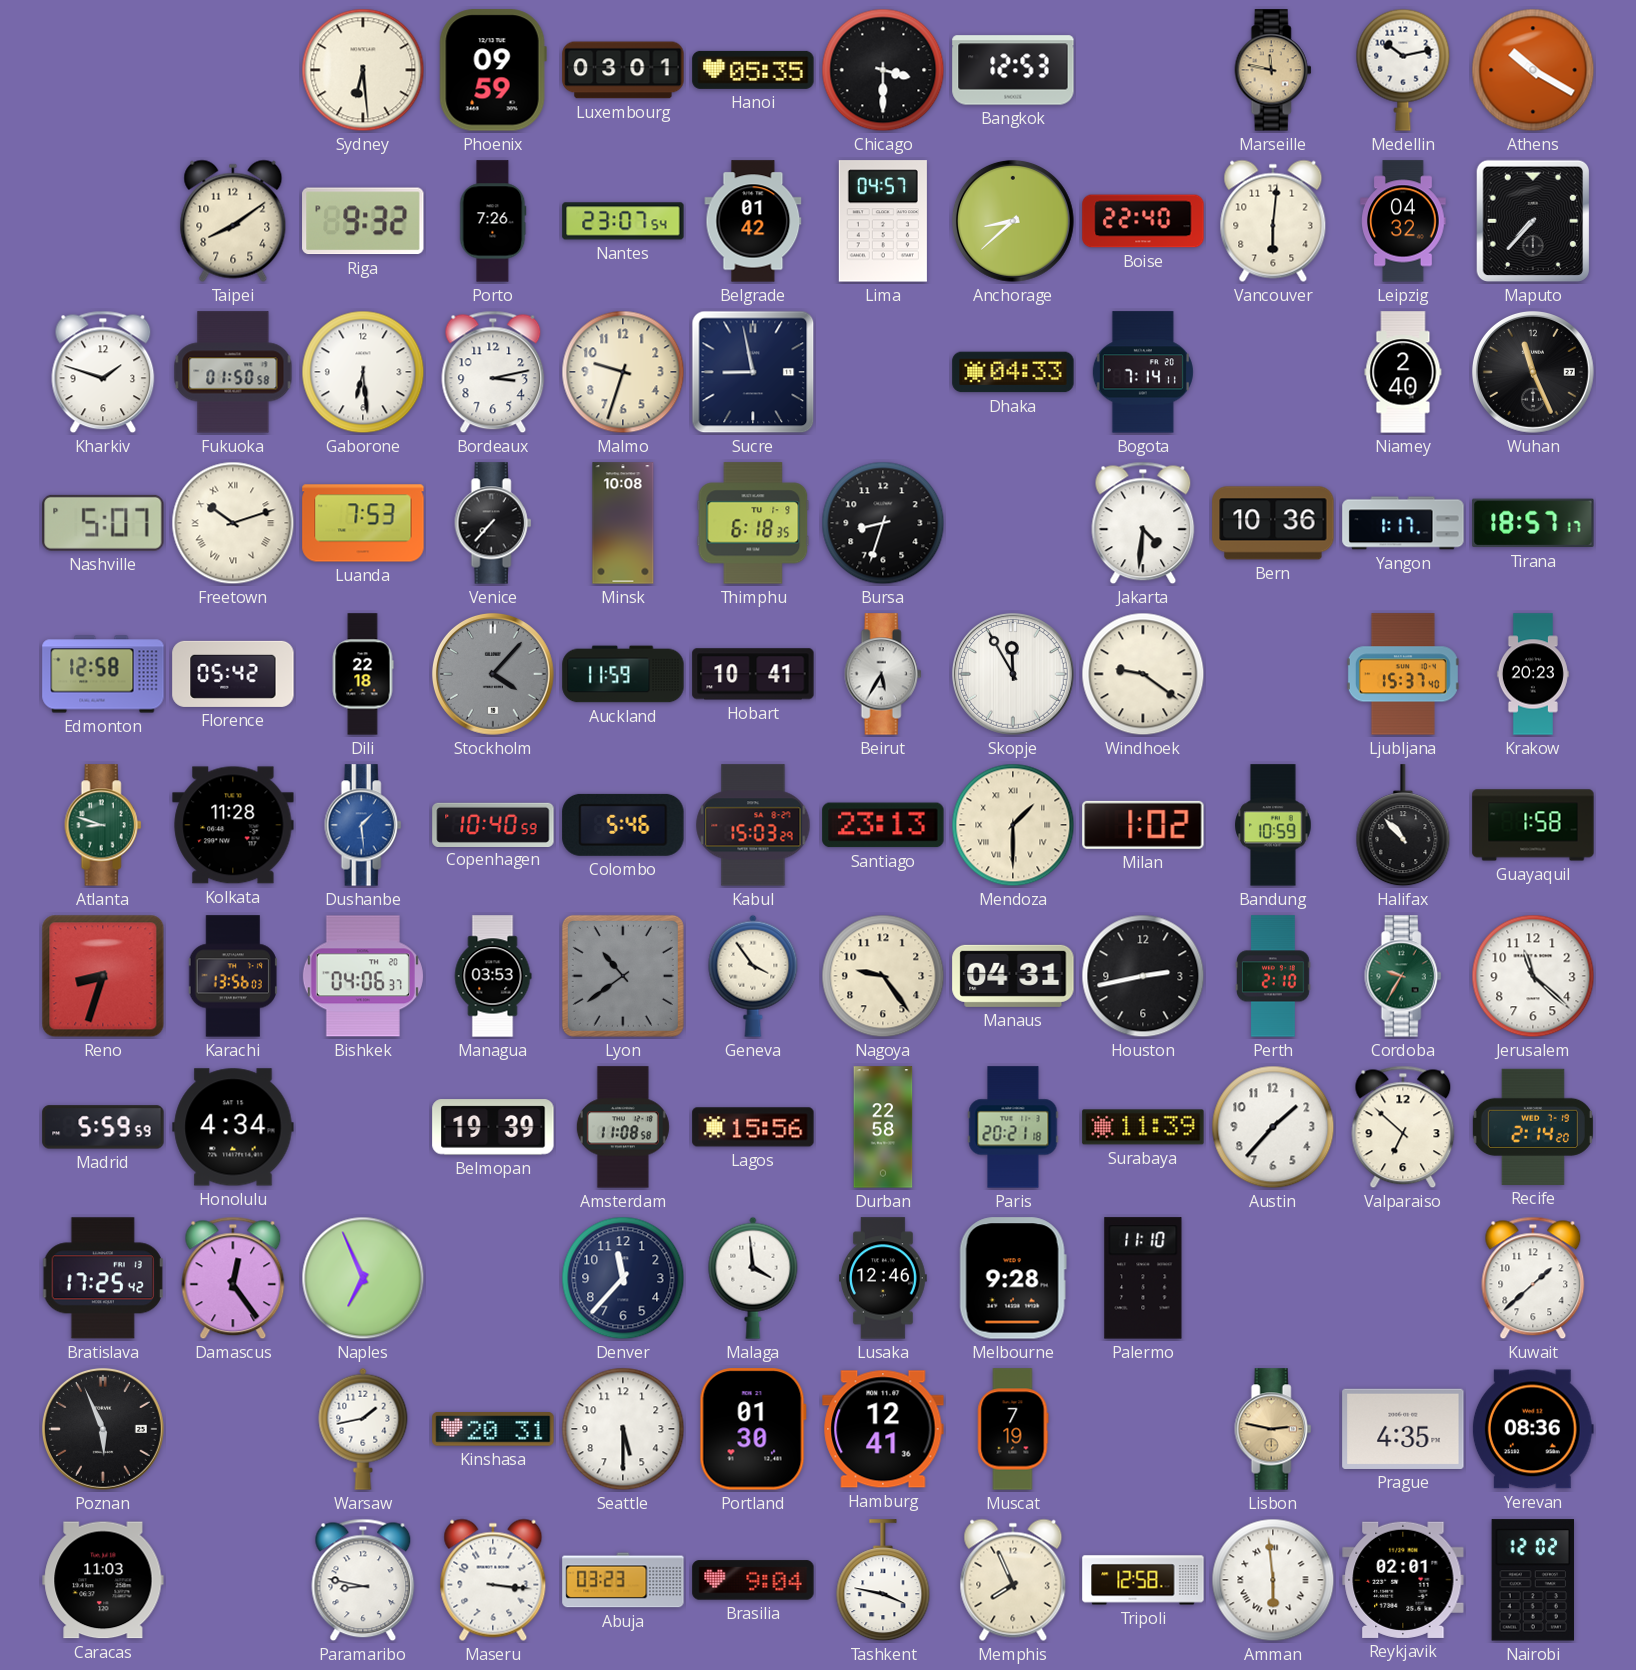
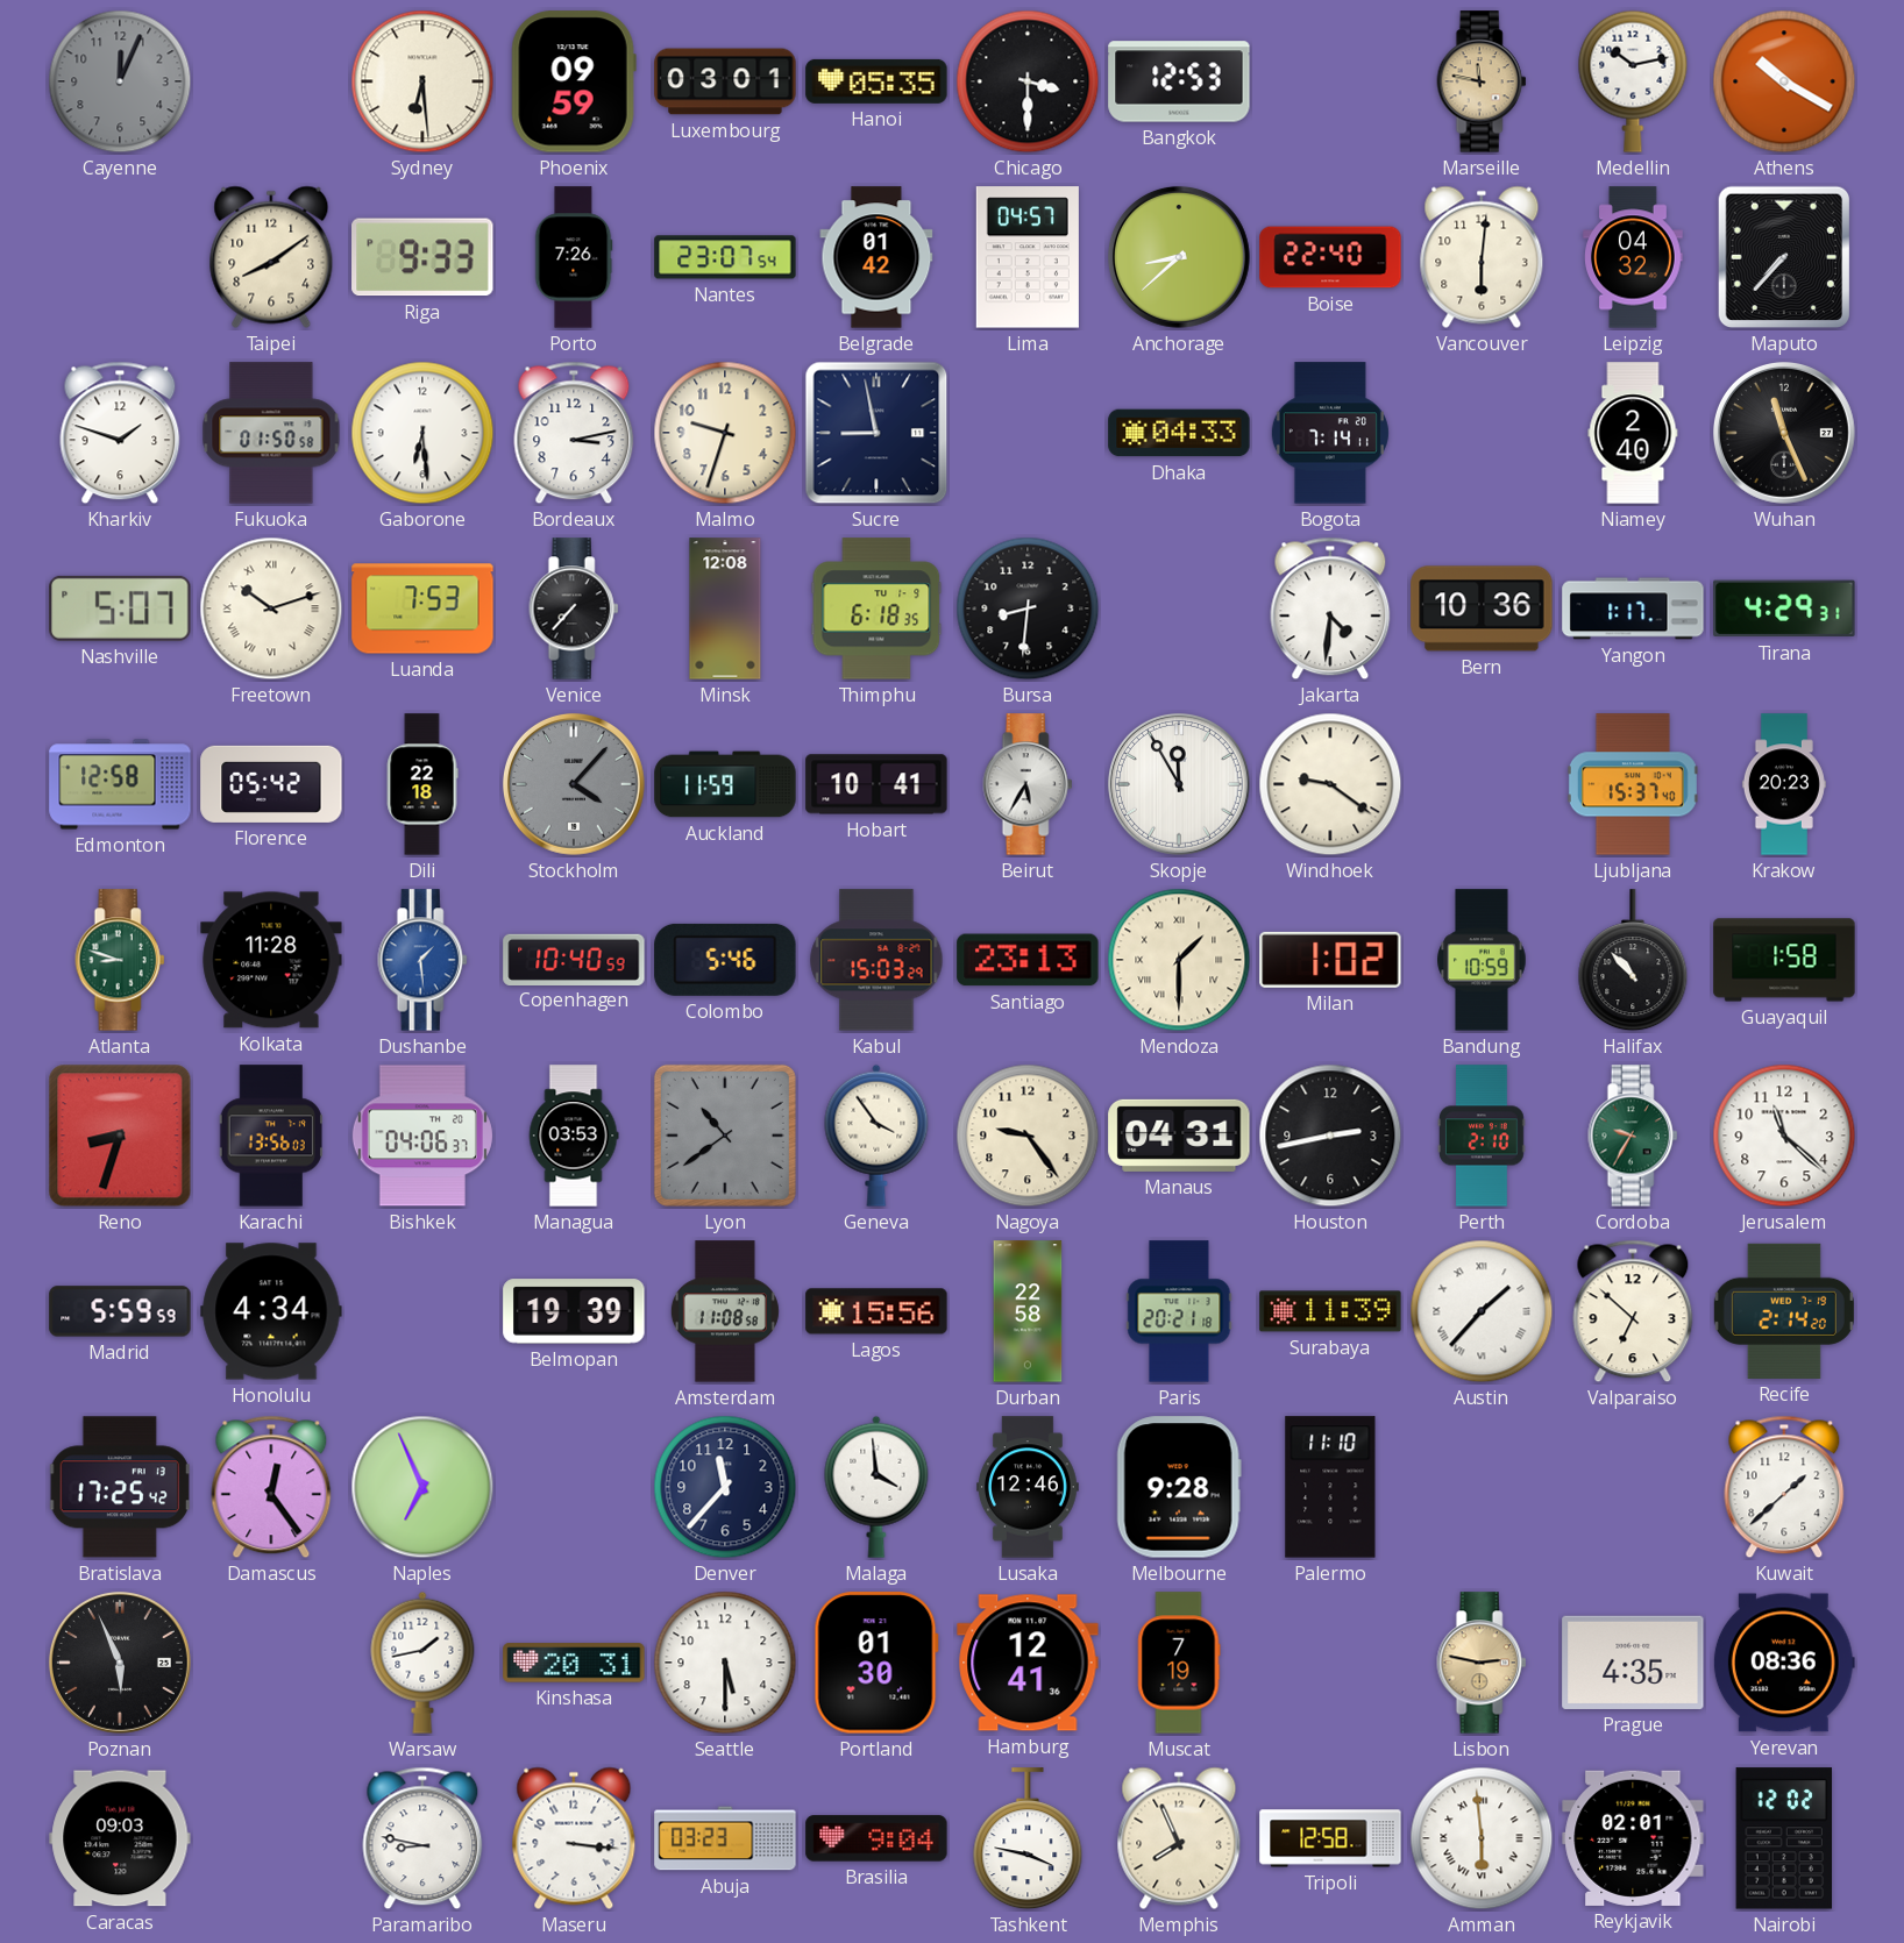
Cayenne: none -> 12:04 (120, 81)
Riga: 9:32 -> 9:33 (422, 257)
Minsk: 10:08 -> 12:08 (725, 608)
Bursa: 8:33 -> 8:31 (1028, 608)
Tirana: 18:57 -> 4:29 (1784, 608)
Austin numerals: Arabic -> Roman (1482, 1311)
Caracas: 11:03 -> 09:03 (120, 1838)
